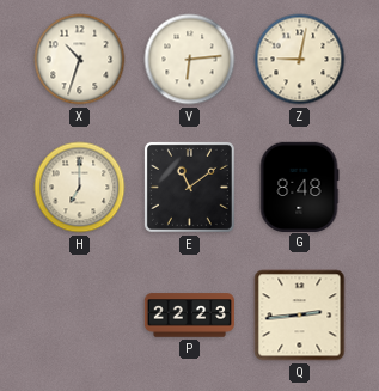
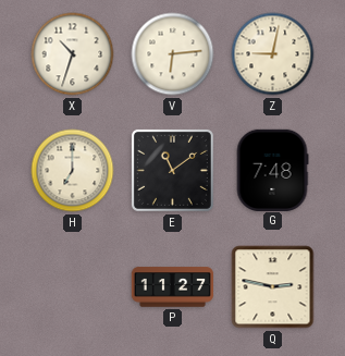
G: 8:48 -> 7:48 (272, 170)
P: 22:23 -> 11:27 (172, 287)
Q: 2:44 -> 2:47 (273, 287)
